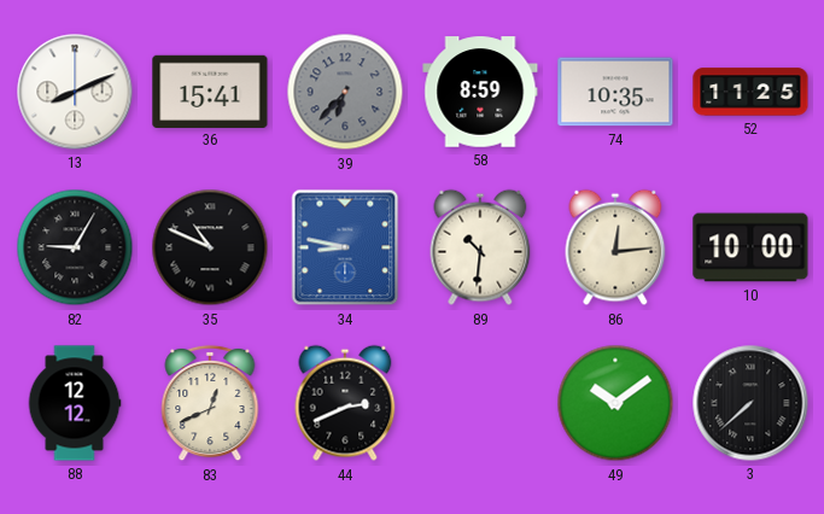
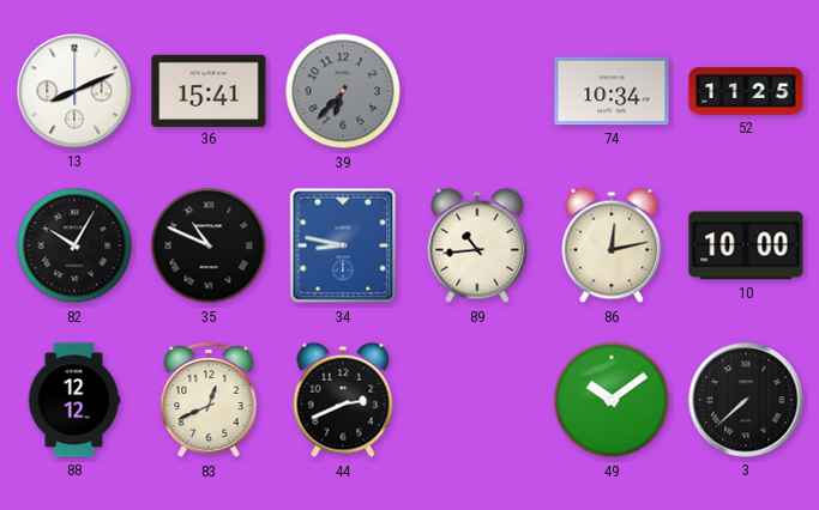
58: 8:59 -> none (480, 92)
74: 10:35 -> 10:34 (612, 91)
82: 9:05 -> 10:05 (74, 245)
89: 10:31 -> 10:44 (477, 245)
86: 12:14 -> 12:13 (612, 245)
